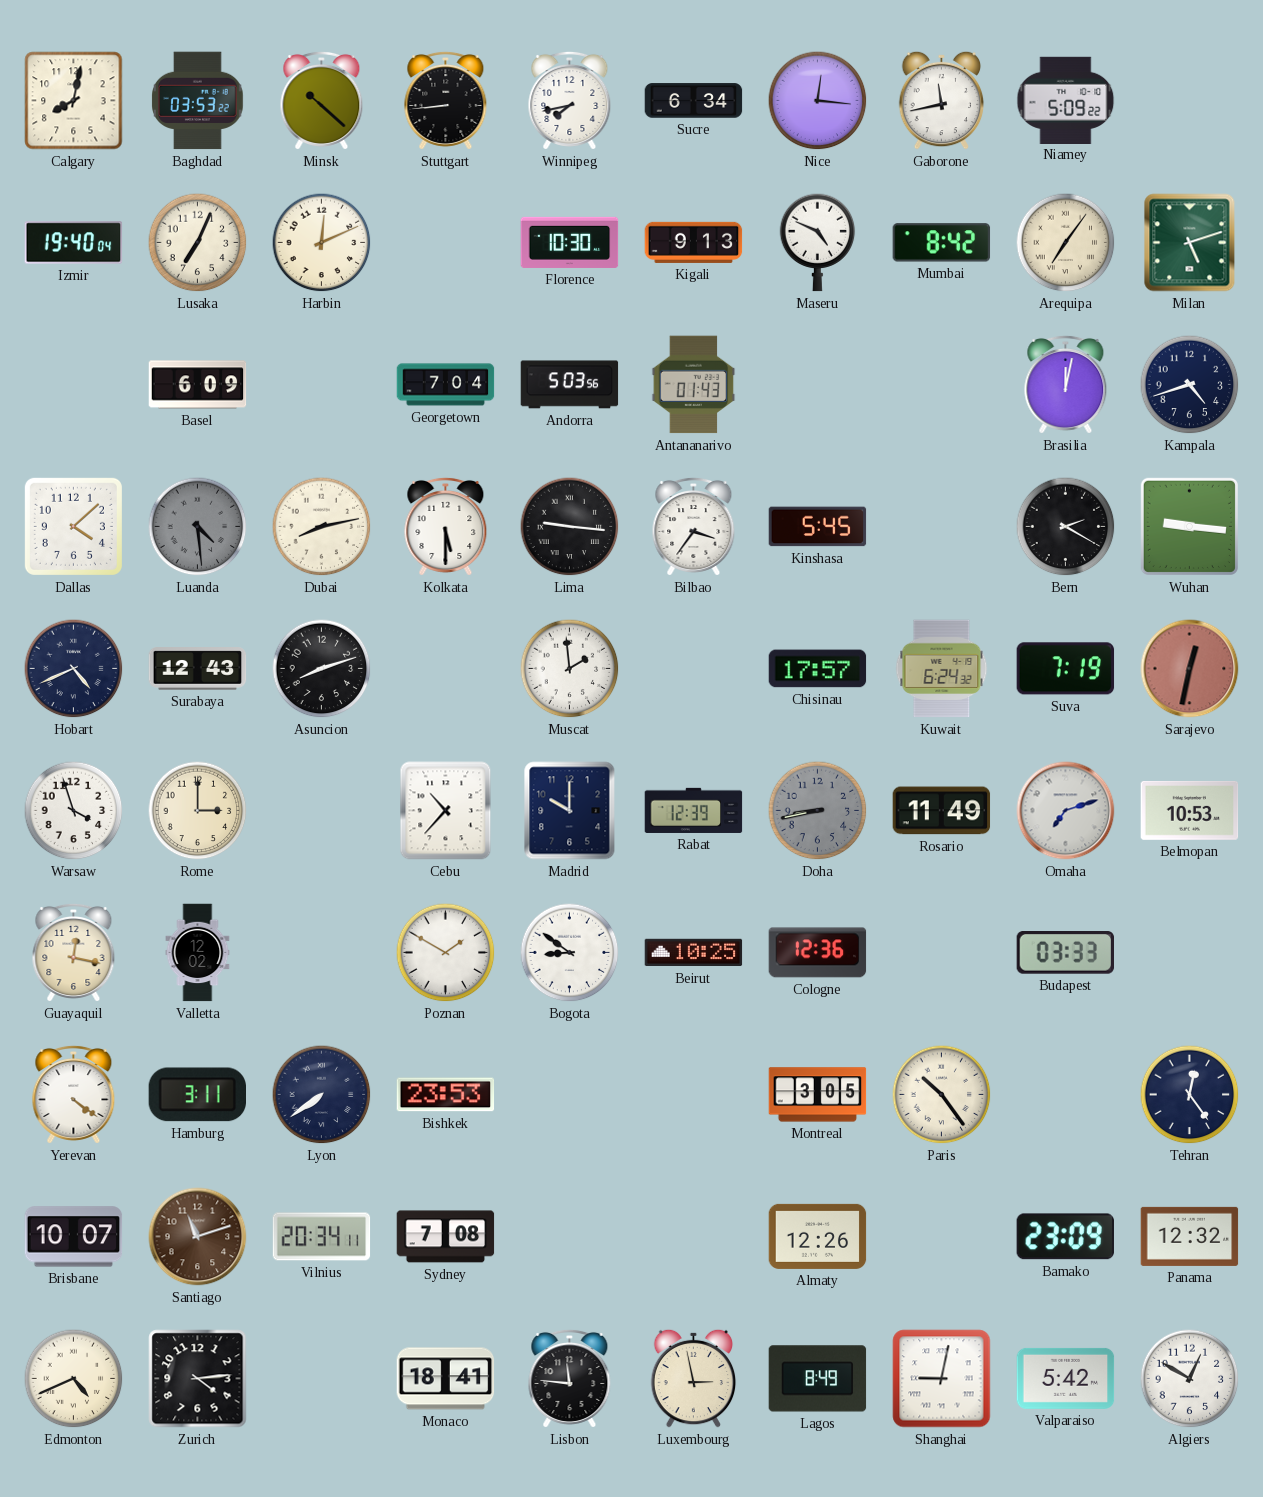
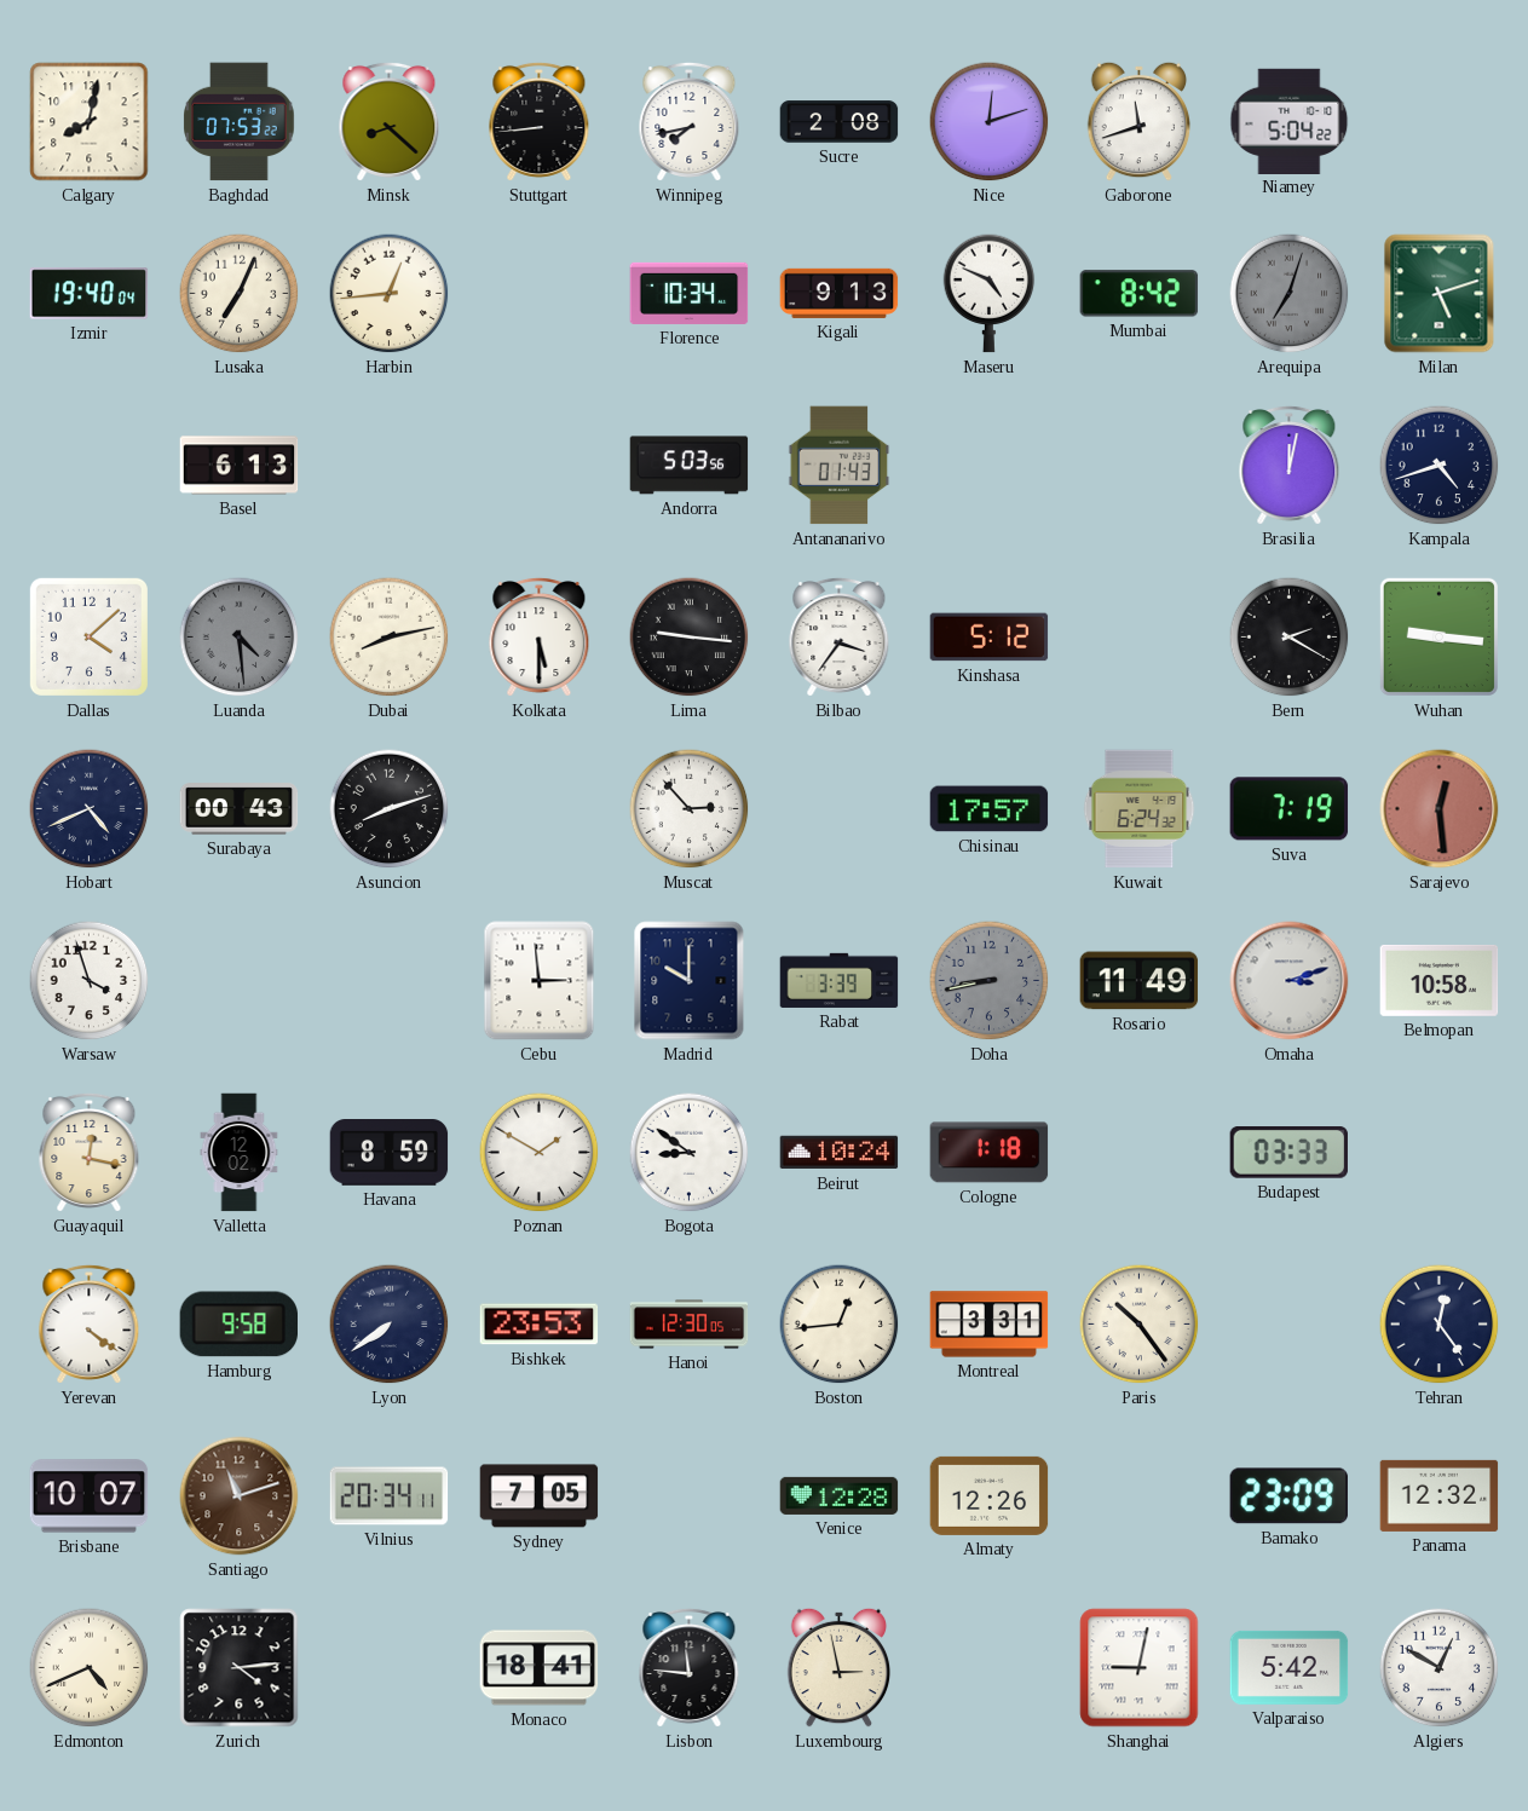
Baghdad: 03:53 -> 07:53 (240, 122)
Minsk: 10:22 -> 8:22 (390, 121)
Sucre: 6:34 -> 2:08 (840, 122)
Nice: 12:16 -> 12:12 (990, 122)
Gaborone: 11:43 -> 11:42 (1140, 121)
Niamey: 5:09 -> 5:04 (1290, 121)
Harbin: 12:11 -> 12:44 (390, 294)
Florence: 10:30 -> 10:34 (690, 293)
Arequipa: 7:06 -> 7:03 (1290, 294)
Arequipa dial: cream -> grey (1290, 294)
Basel: 6:09 -> 6:13 (240, 466)
Georgetown: 7:04 -> none (446, 385)
Kinshasa: 5:45 -> 5:12 (990, 638)
Surabaya: 12:43 -> 00:43 (240, 809)
Muscat: 1:59 -> 2:53 (690, 809)
Sarajevo: 12:32 -> 12:29 (1440, 809)
Rome: 3:00 -> none (198, 811)
Cebu: 10:37 -> 2:59 (540, 981)
Rabat: 12:39 -> 3:39 (840, 980)
Omaha: 7:12 -> 3:12 (1290, 981)
Belmopan: 10:53 -> 10:58 (1440, 980)
Havana: none -> 8:59 (390, 1153)
Beirut: 10:25 -> 10:24 (840, 1153)
Cologne: 12:36 -> 1:18 (990, 1153)
Hamburg: 3:11 -> 9:58 (238, 1325)
Hanoi: none -> 12:30 (690, 1325)
Boston: none -> 12:44 (840, 1325)
Montreal: 3:05 -> 3:31 (990, 1325)
Sydney: 7:08 -> 7:05 (540, 1496)
Venice: none -> 12:28 (840, 1495)
Lagos: 8:49 -> none (818, 1379)
